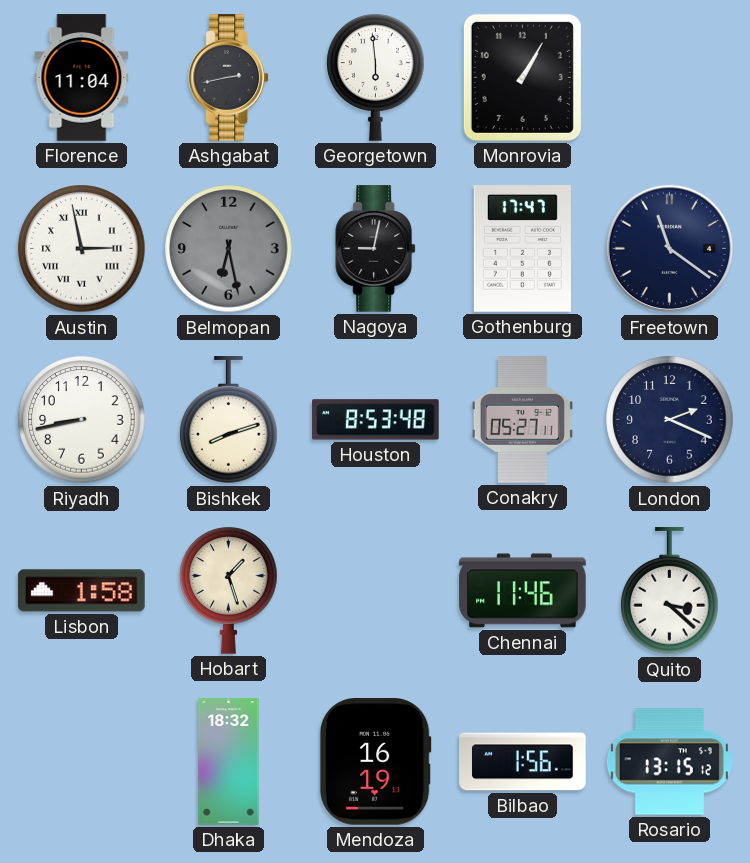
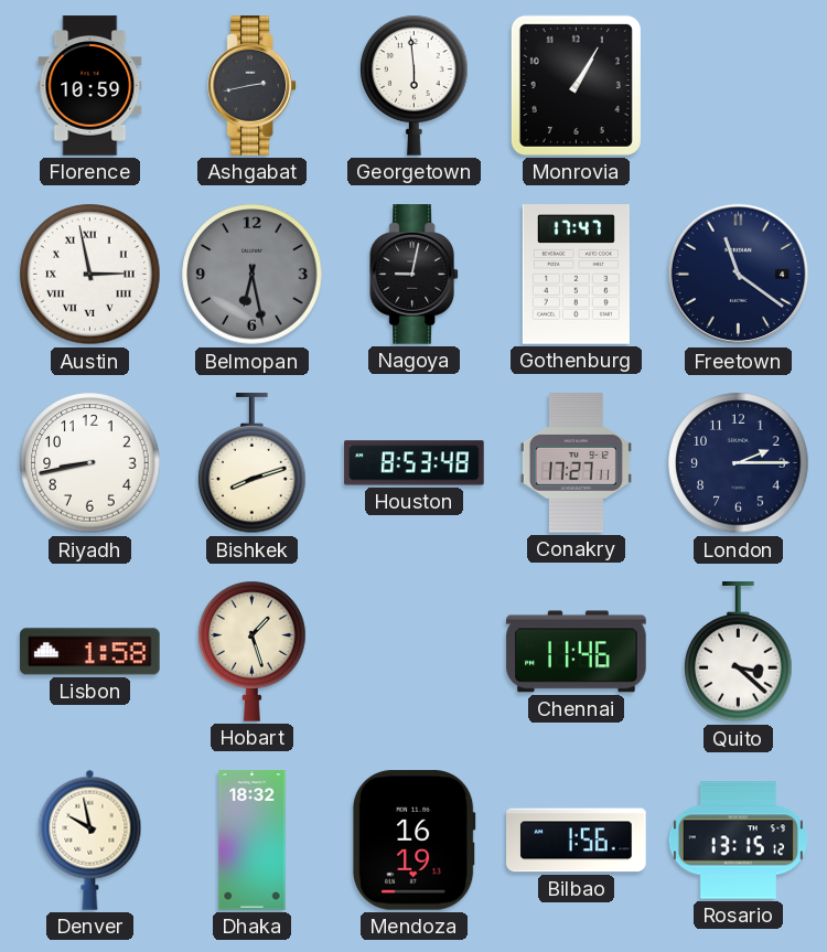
Florence: 11:04 -> 10:59 (90, 86)
Conakry: 05:27 -> 17:27 (576, 463)
London: 2:19 -> 2:15 (739, 463)
Denver: none -> 9:58 (90, 839)
